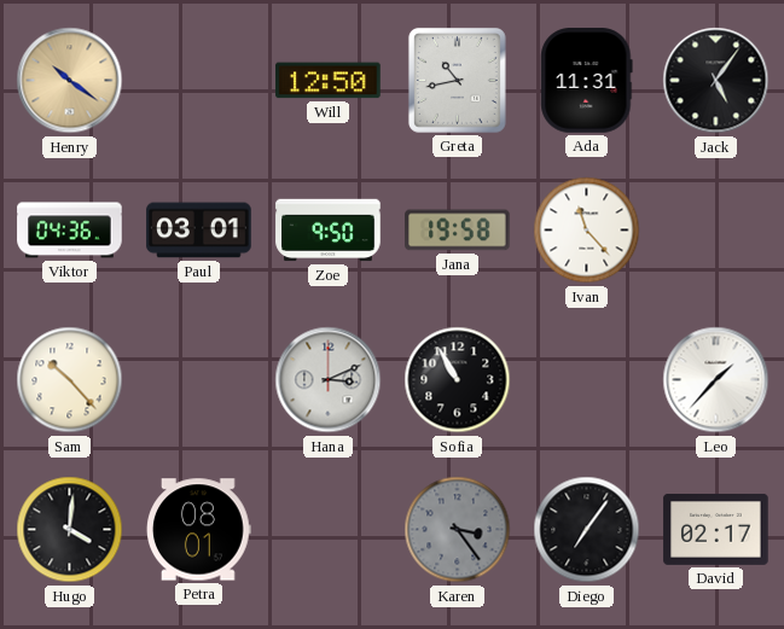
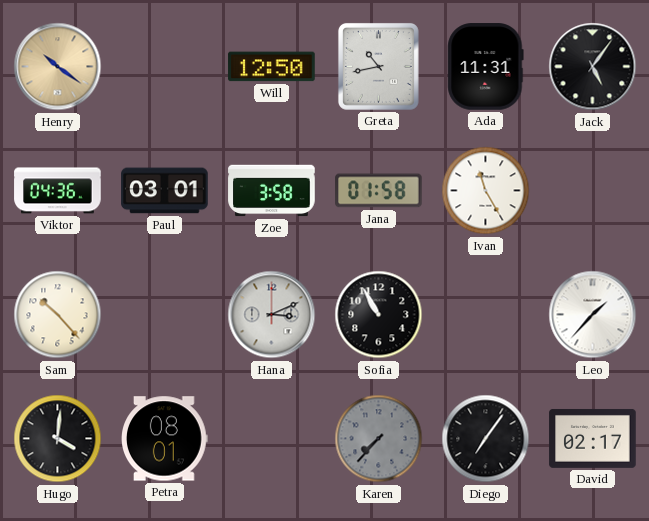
Zoe: 9:50 -> 3:58 (272, 191)
Jana: 19:58 -> 01:58 (379, 191)
Ivan: 11:23 -> 11:25 (486, 191)
Karen: 3:24 -> 7:37 (379, 439)
